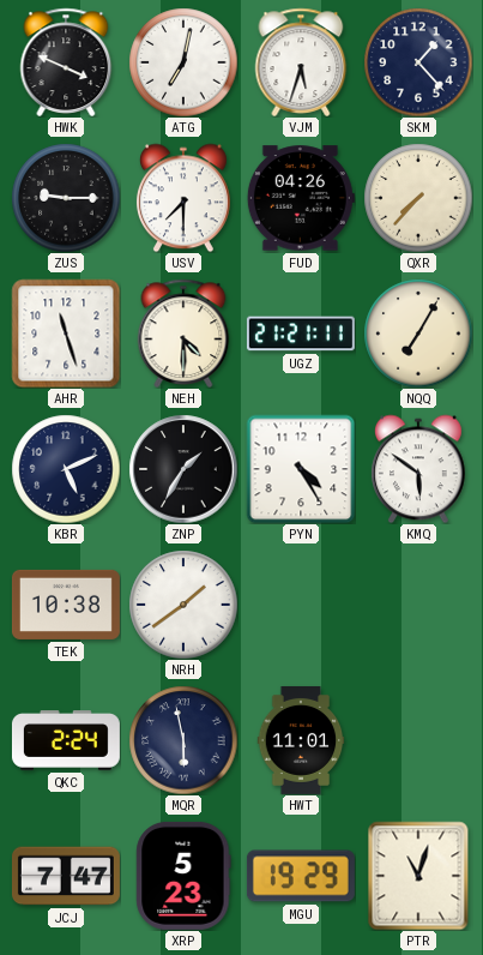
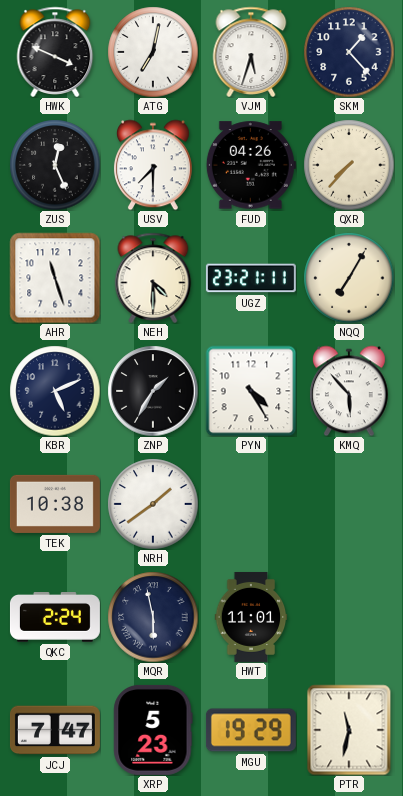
ZUS: 9:15 -> 12:26 (55, 165)
UGZ: 21:21 -> 23:21 (251, 278)
KMQ: 5:51 -> 5:53 (349, 391)
PTR: 11:03 -> 11:32 (349, 730)
